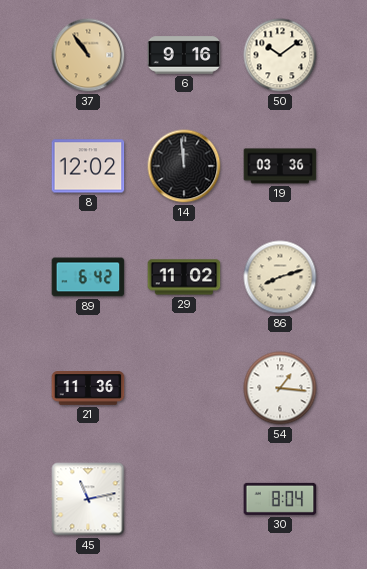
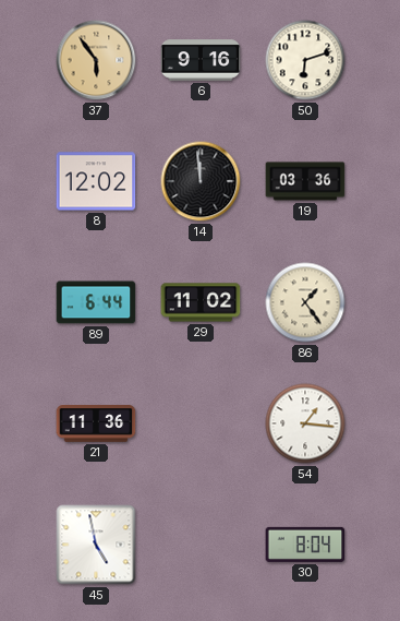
37: 10:54 -> 5:54 (96, 60)
50: 10:09 -> 6:12 (305, 60)
89: 6:42 -> 6:44 (96, 302)
86: 8:12 -> 1:24 (305, 302)
45: 11:13 -> 4:58 (96, 545)
